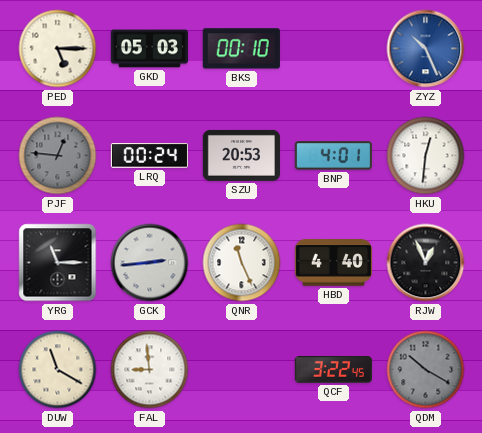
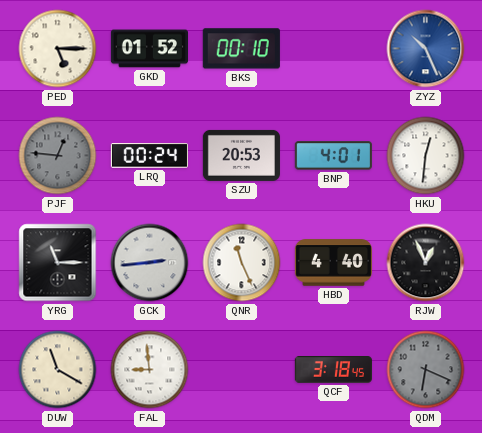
GKD: 05:03 -> 01:52 (149, 49)
QCF: 3:22 -> 3:18 (333, 370)
QDM: 10:20 -> 6:19 (426, 370)
